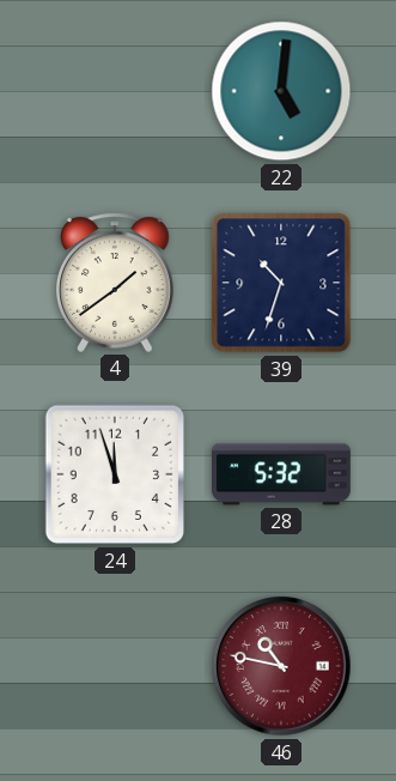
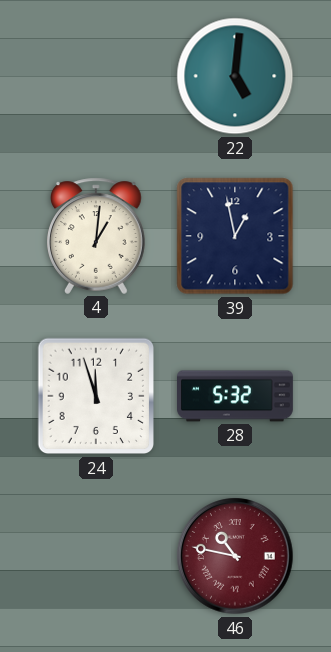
4: 1:39 -> 1:01 (97, 236)
39: 10:33 -> 12:58 (235, 236)
